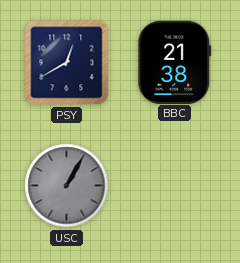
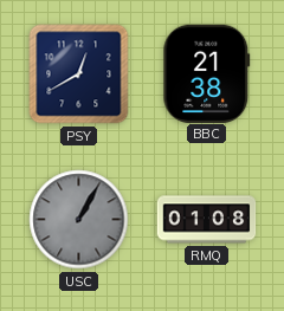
RMQ: none -> 01:08 (207, 220)
